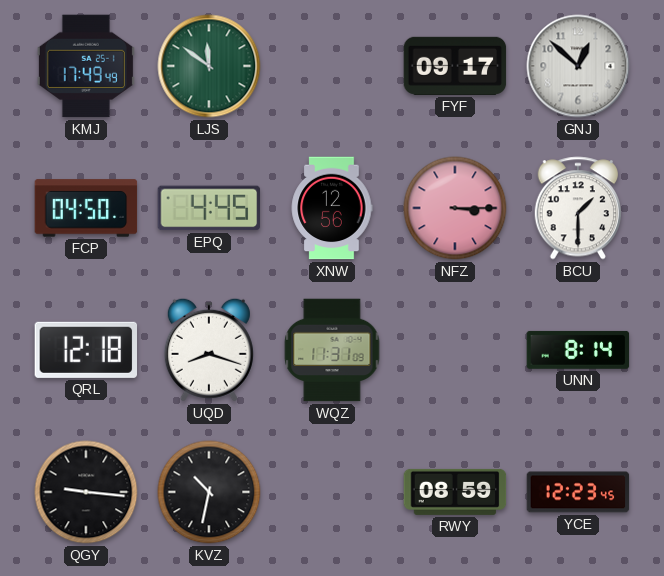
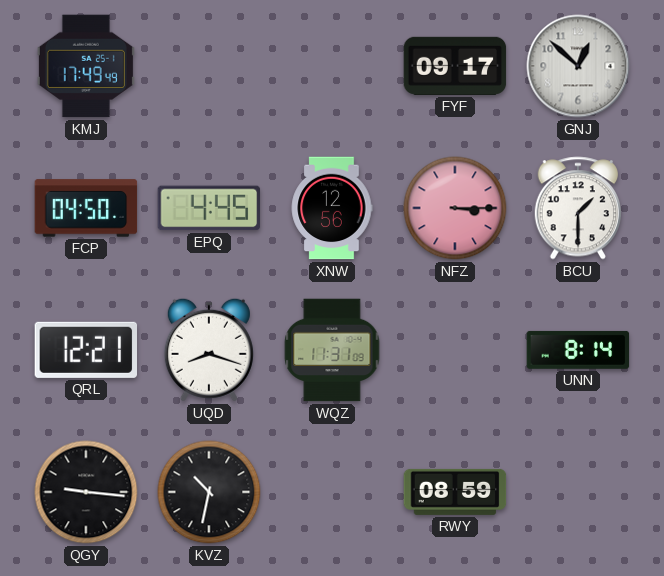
LJS: 11:51 -> none (209, 66)
QRL: 12:18 -> 12:21 (86, 350)
YCE: 12:23 -> none (578, 492)
